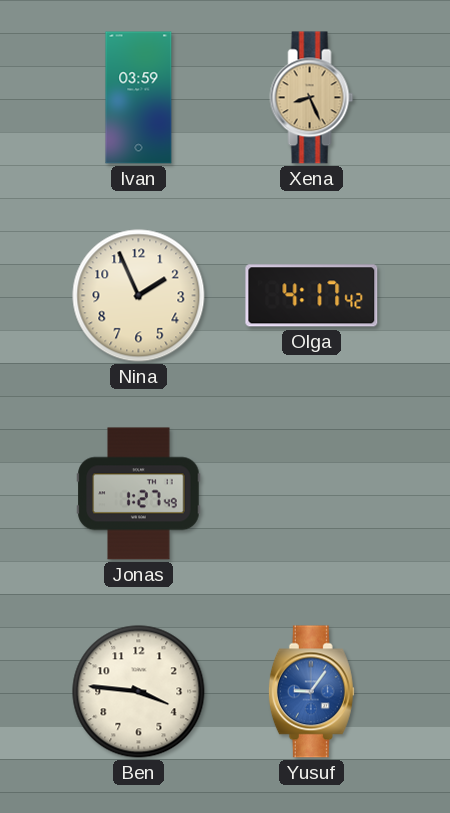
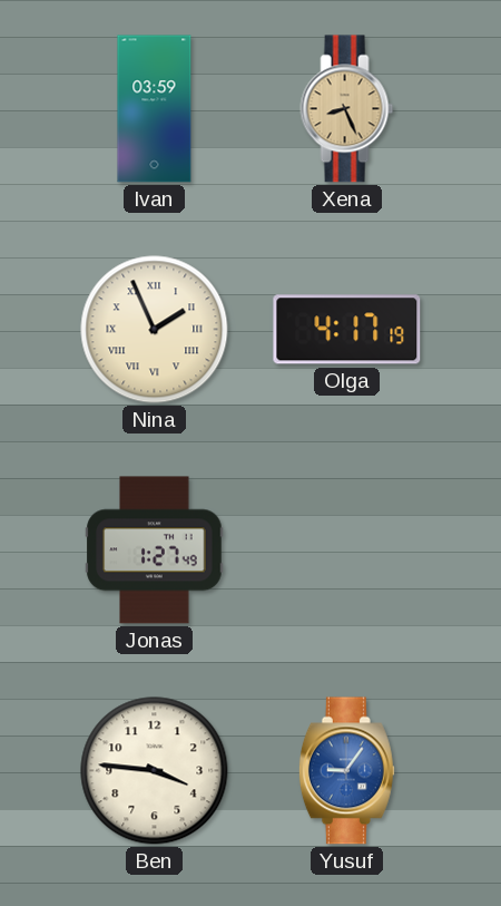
Nina numerals: Arabic -> Roman (155, 330)
Olga: 4:17:42 -> 4:17:19 (347, 330)
